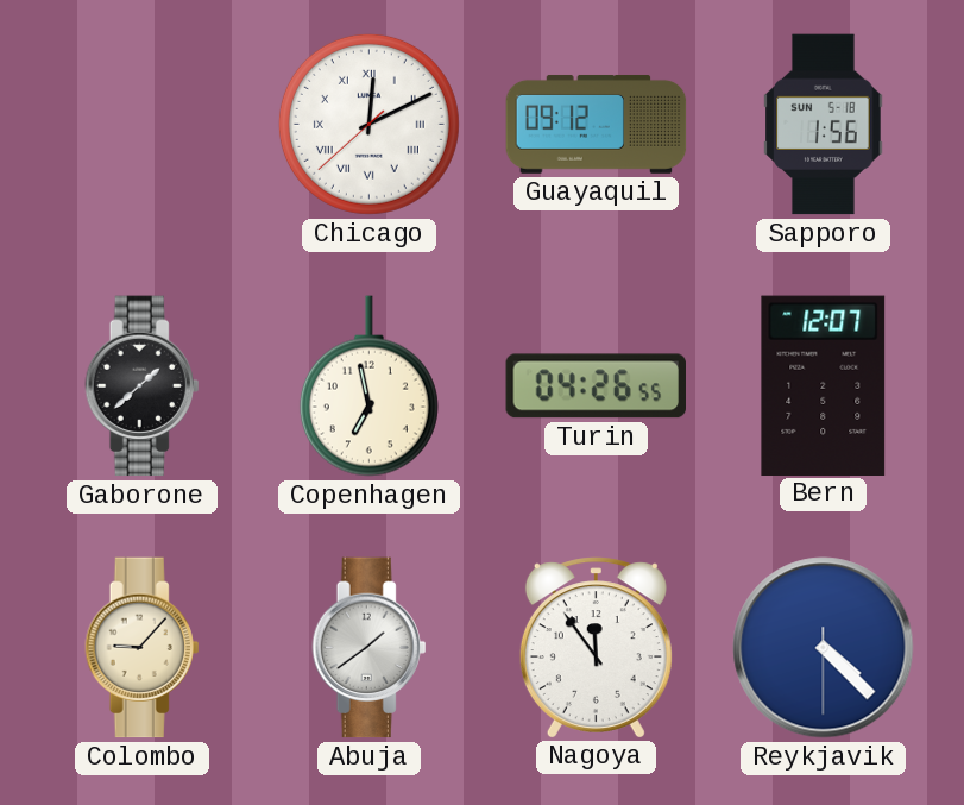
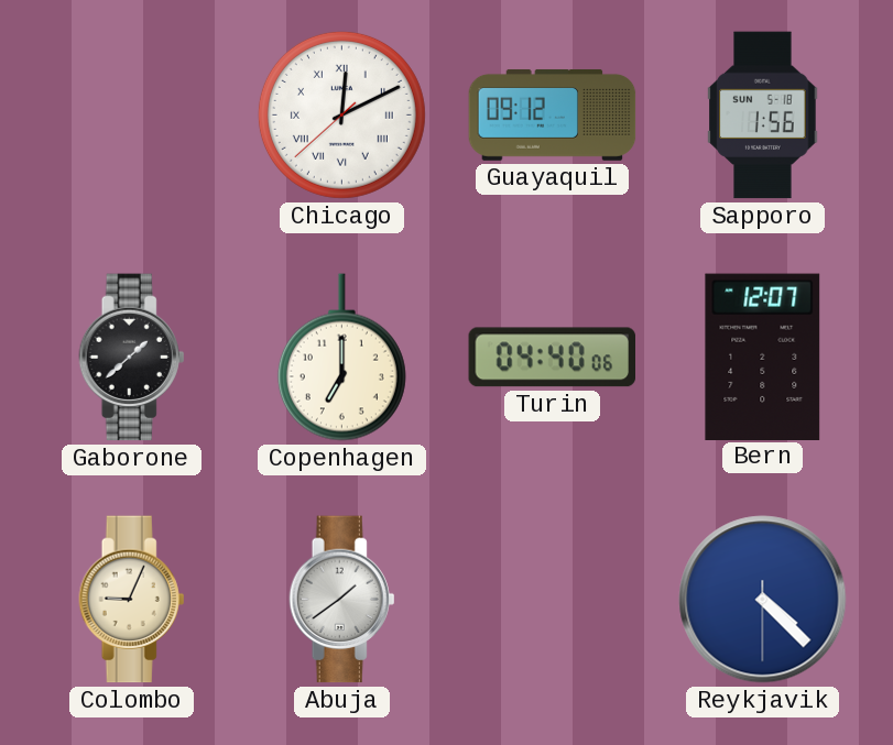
Copenhagen: 6:58 -> 7:00 (341, 358)
Turin: 04:26 -> 04:40 (552, 358)
Colombo: 9:07 -> 9:04 (132, 600)
Nagoya: 11:54 -> none (596, 647)
